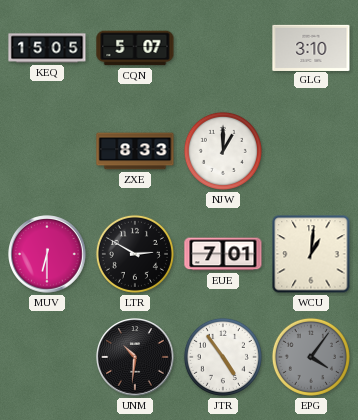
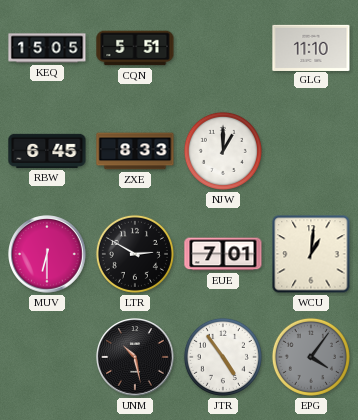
CQN: 5:07 -> 5:51 (135, 48)
GLG: 3:10 -> 11:10 (311, 47)
RBW: none -> 6:45 (47, 151)
UNM: 10:31 -> 10:28 (135, 357)
